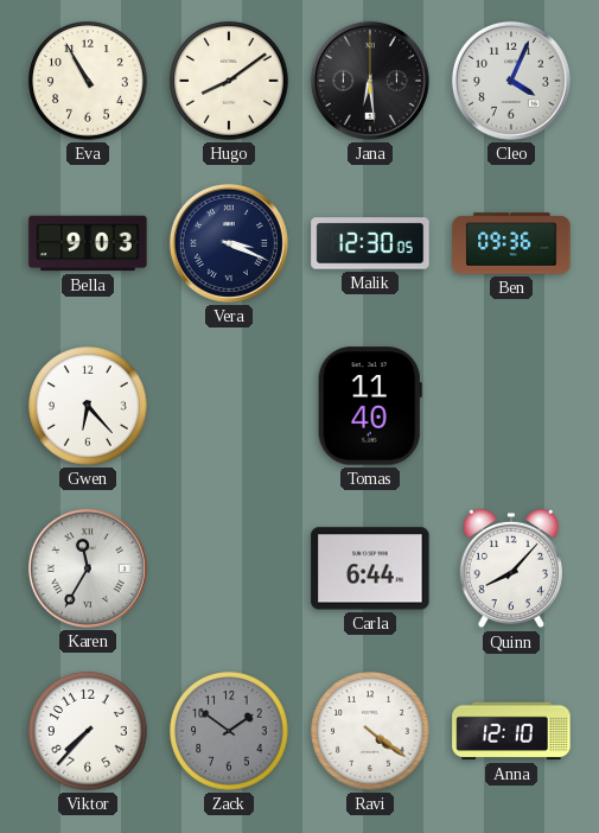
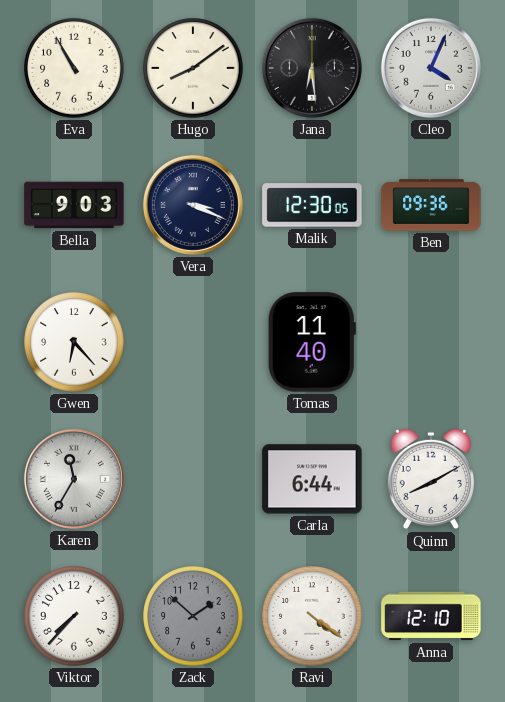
Quinn: 8:07 -> 8:10 (431, 479)
Zack: 1:51 -> 1:52 (193, 616)
